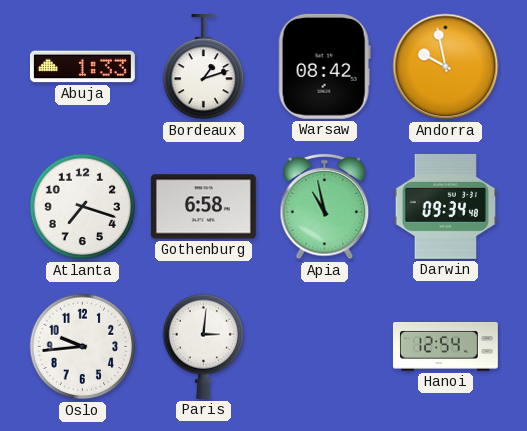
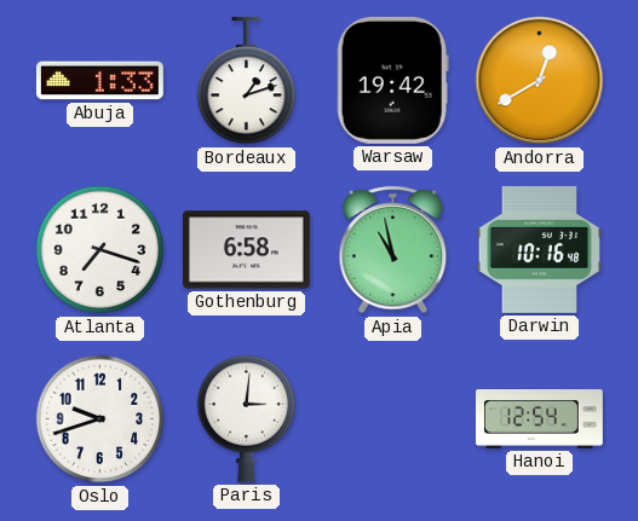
Warsaw: 08:42 -> 19:42 (392, 80)
Andorra: 9:58 -> 12:40 (540, 81)
Darwin: 09:34 -> 10:16 (539, 249)
Oslo: 9:44 -> 9:42 (100, 419)
